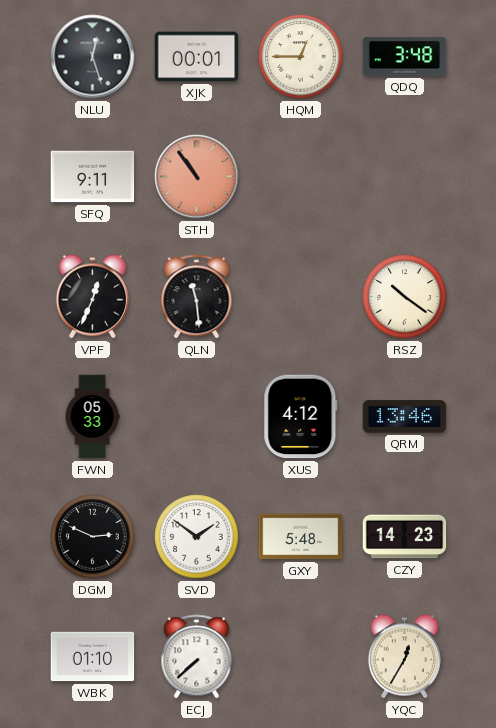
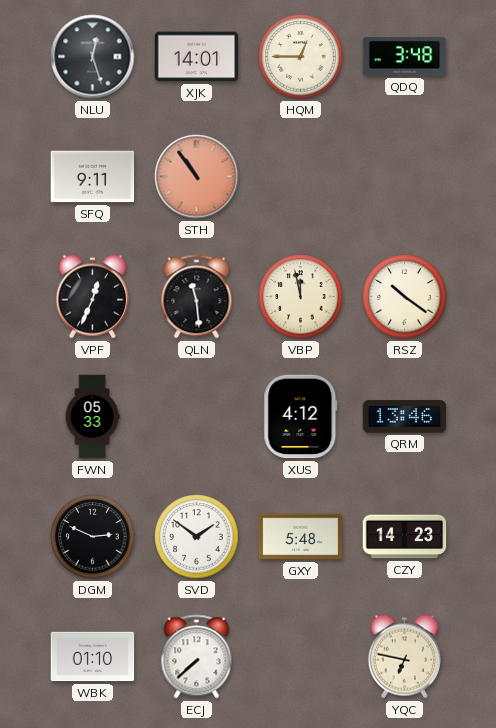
XJK: 00:01 -> 14:01 (197, 57)
VBP: none -> 11:58 (301, 297)
YQC: 12:35 -> 6:47 (404, 657)
